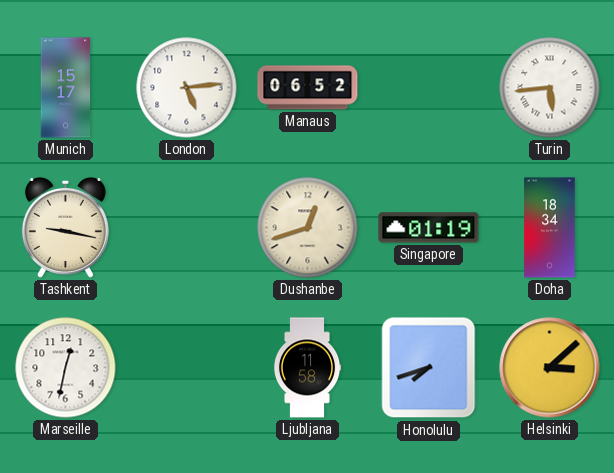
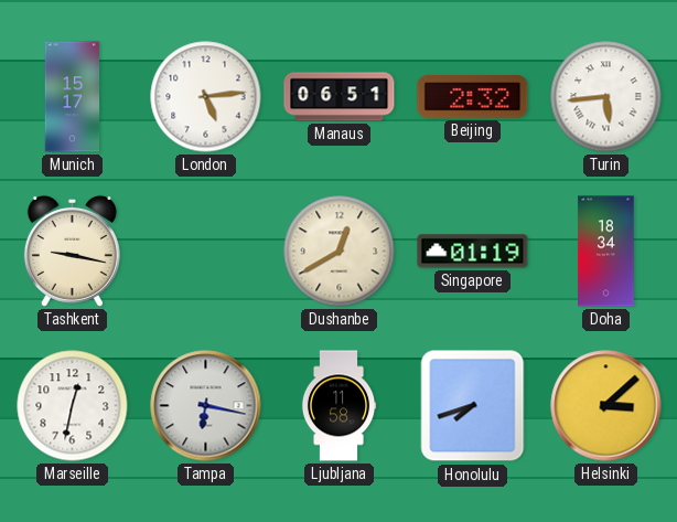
Manaus: 06:52 -> 06:51 (340, 97)
Beijing: none -> 2:32 (473, 97)
Dushanbe: 12:42 -> 12:40 (340, 252)
Tampa: none -> 6:17 (206, 406)
